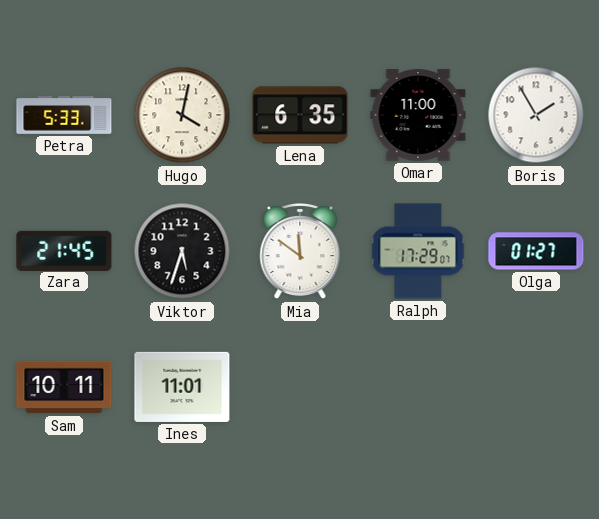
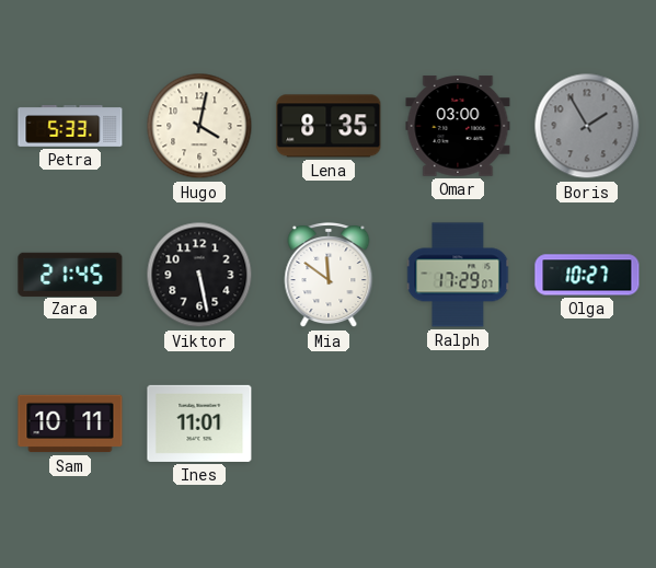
Lena: 6:35 -> 8:35 (329, 126)
Omar: 11:00 -> 03:00 (458, 126)
Boris dial: white -> grey (587, 126)
Viktor: 5:33 -> 5:28 (199, 275)
Olga: 01:27 -> 10:27 (587, 275)
